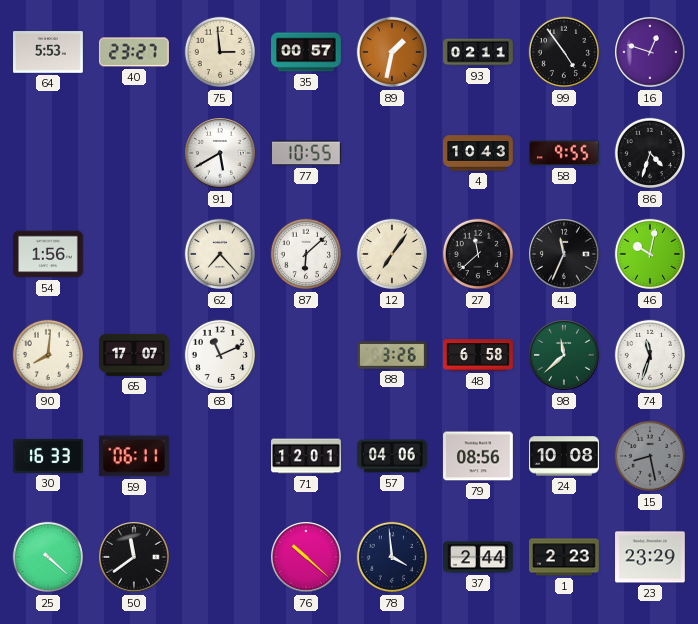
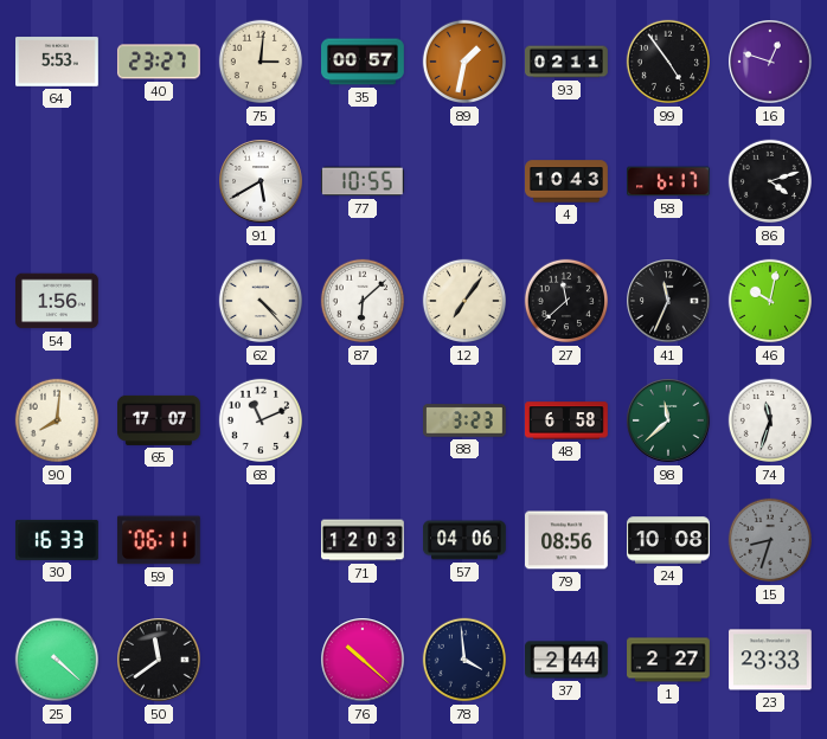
75: 2:59 -> 3:01 (261, 62)
58: 9:55 -> 6:17 (669, 181)
86: 4:33 -> 4:12 (770, 181)
62: 7:23 -> 4:23 (261, 301)
88: 3:26 -> 3:23 (466, 420)
71: 12:01 -> 12:03 (364, 540)
15: 8:28 -> 8:33 (770, 540)
1: 2:23 -> 2:27 (669, 660)
23: 23:29 -> 23:33 (771, 660)
